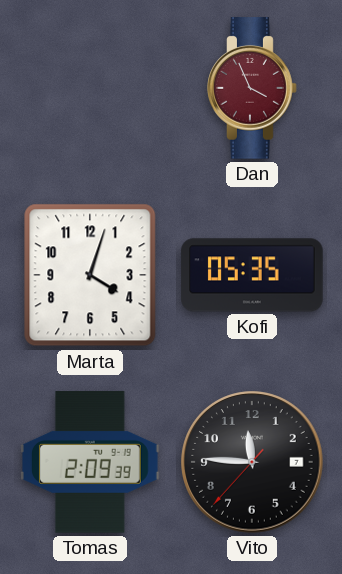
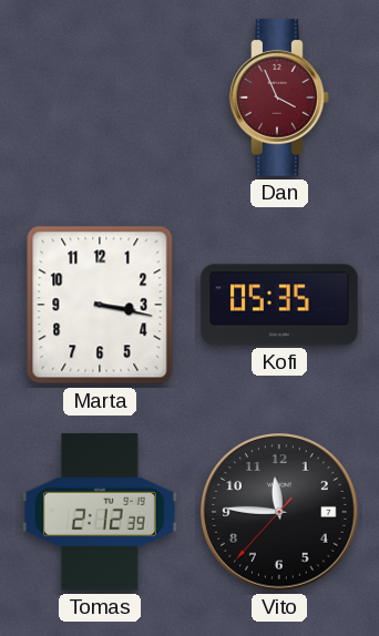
Marta: 4:03 -> 3:17 (100, 305)
Tomas: 2:09 -> 2:12 (100, 512)
